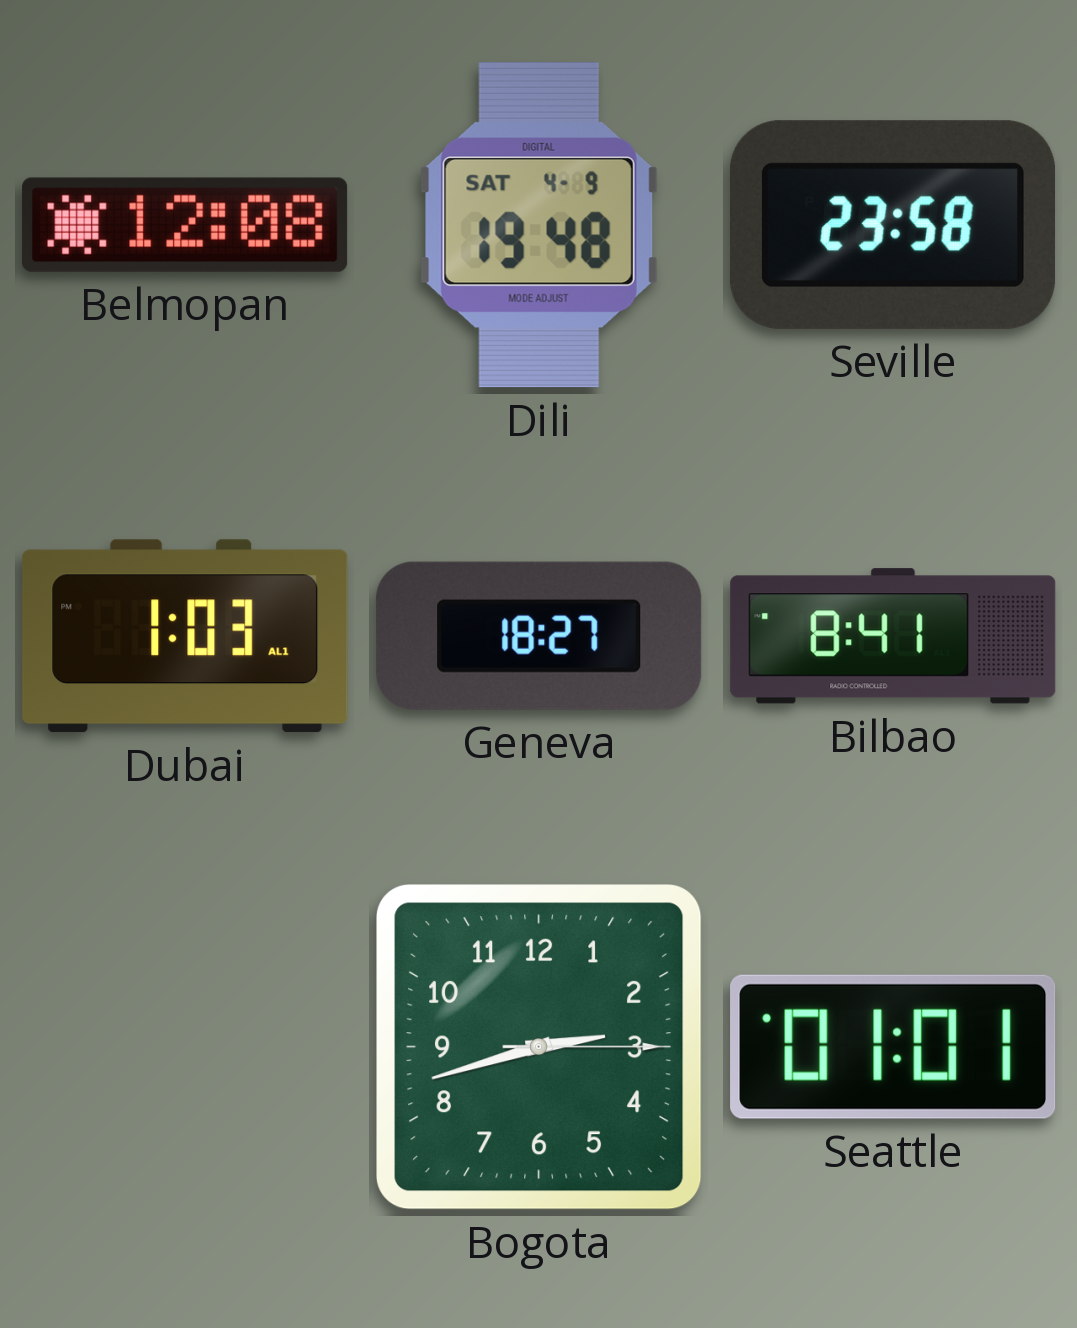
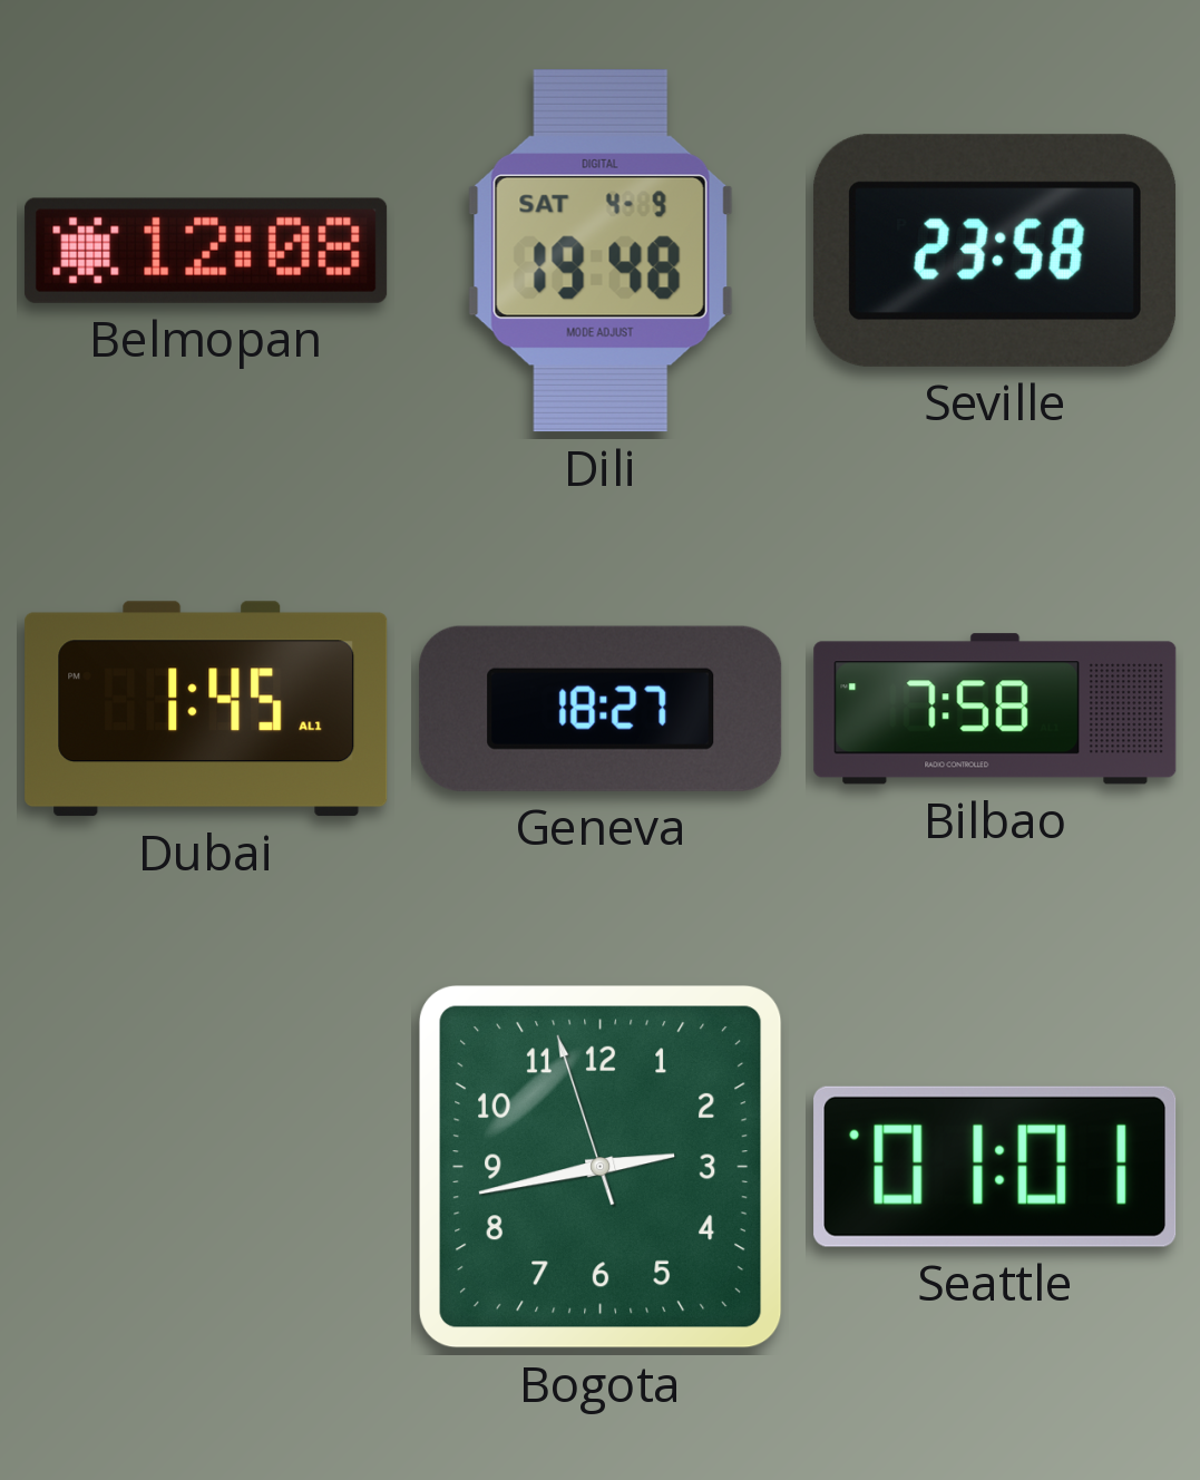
Dubai: 1:03 -> 1:45 (206, 709)
Bilbao: 8:41 -> 7:58 (995, 709)
Bogota: 2:42:15 -> 2:42:57 (602, 1168)
